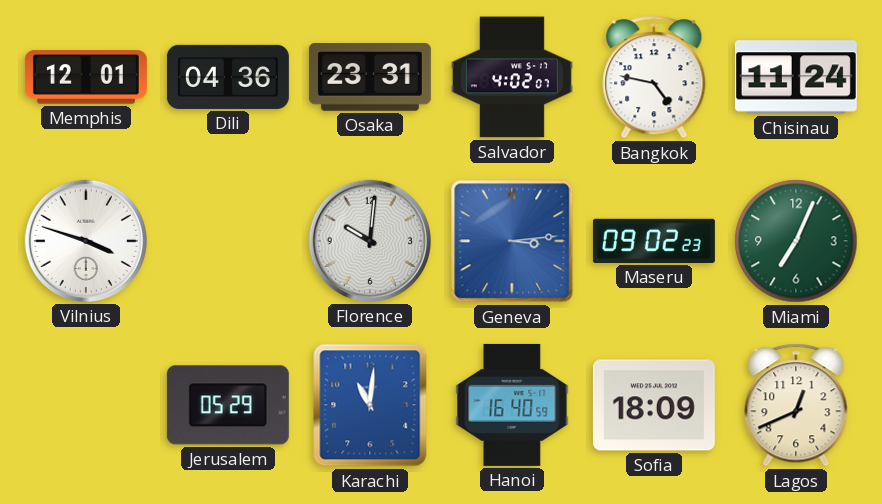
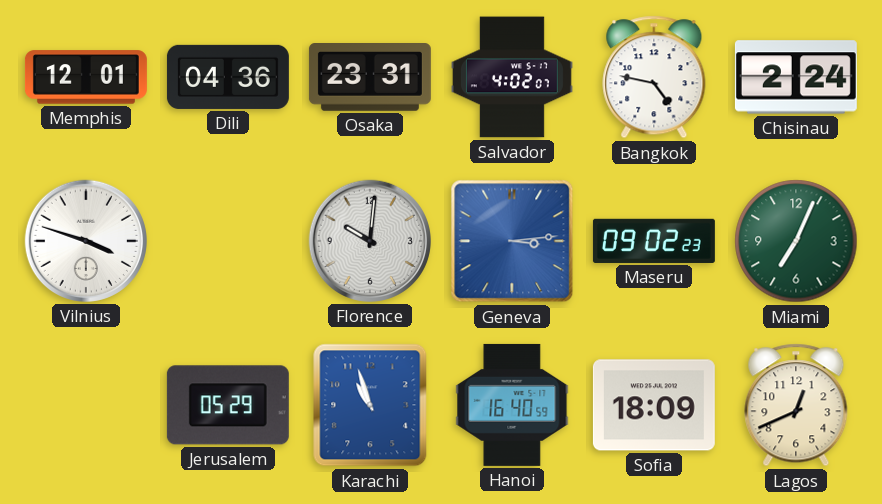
Chisinau: 11:24 -> 2:24 (796, 77)
Karachi: 11:01 -> 10:57 (370, 405)
